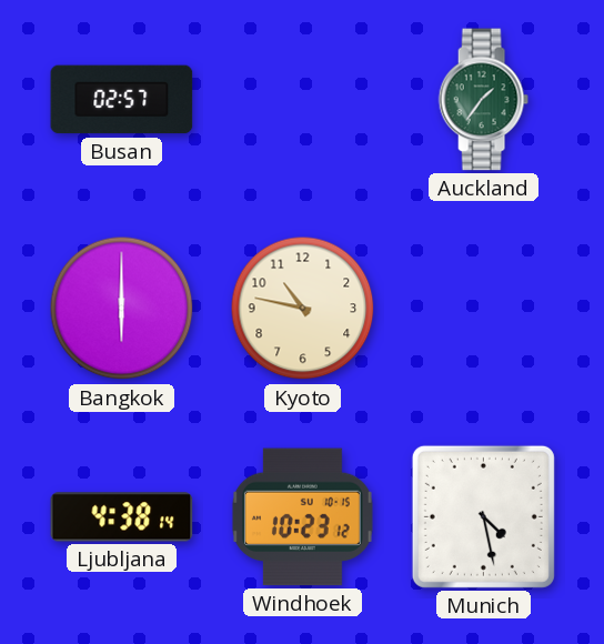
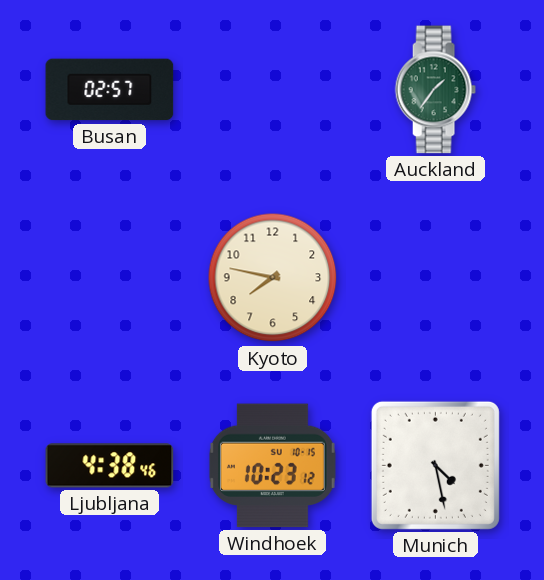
Bangkok: 6:00 -> none (122, 309)
Kyoto: 10:47 -> 7:47 (273, 278)
Ljubljana: 4:38:14 -> 4:38:46 (110, 466)
